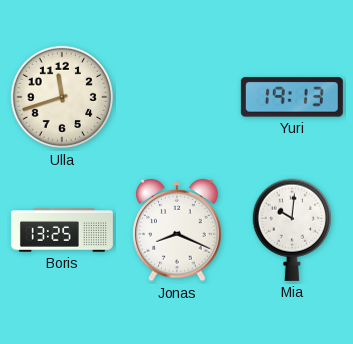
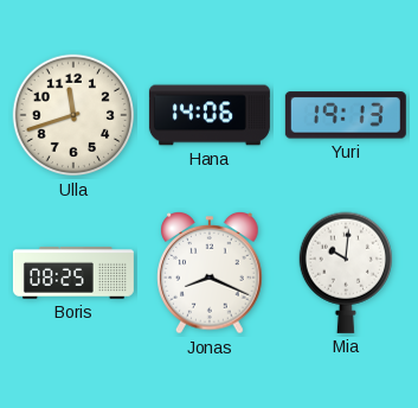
Hana: none -> 14:06 (210, 115)
Boris: 13:25 -> 08:25 (73, 273)
